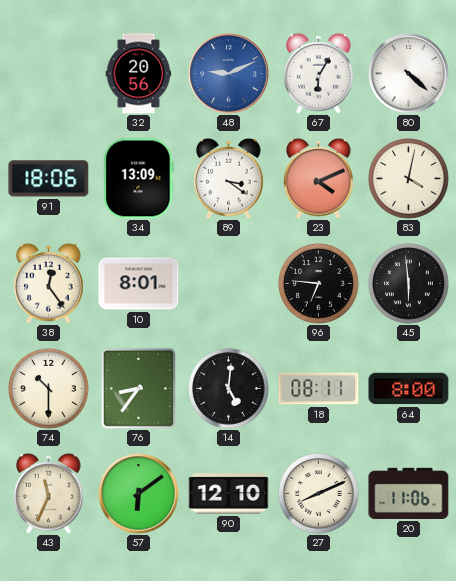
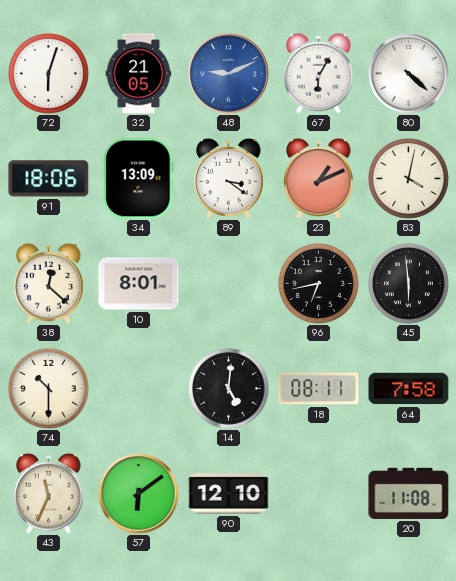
72: none -> 6:03 (49, 74)
32: 20:56 -> 21:05 (139, 74)
23: 4:11 -> 1:11 (319, 178)
38: 12:24 -> 12:22 (49, 283)
96: 6:46 -> 6:43 (319, 284)
76: 8:36 -> none (138, 388)
64: 8:00 -> 7:58 (409, 389)
27: 8:11 -> none (319, 494)
20: 11:06 -> 11:08 (409, 493)
